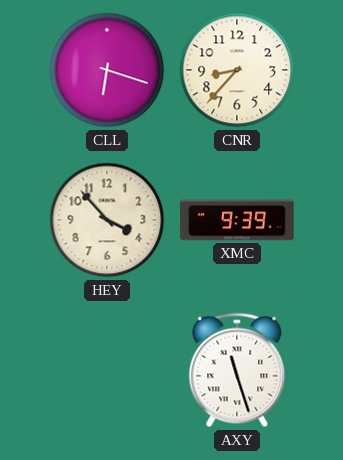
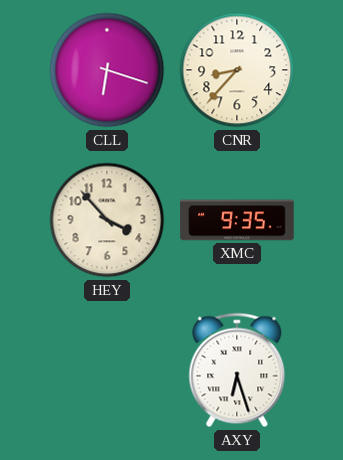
XMC: 9:39 -> 9:35 (237, 220)
AXY: 11:27 -> 6:27 (237, 370)
